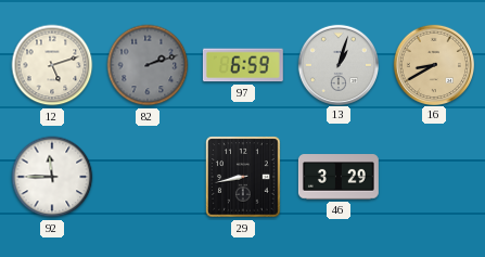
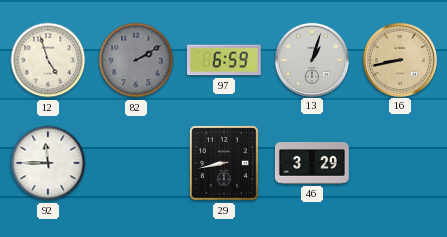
12: 5:12 -> 4:57 (48, 60)
82: 2:12 -> 2:10 (136, 60)
16: 8:40 -> 8:43 (399, 59)
